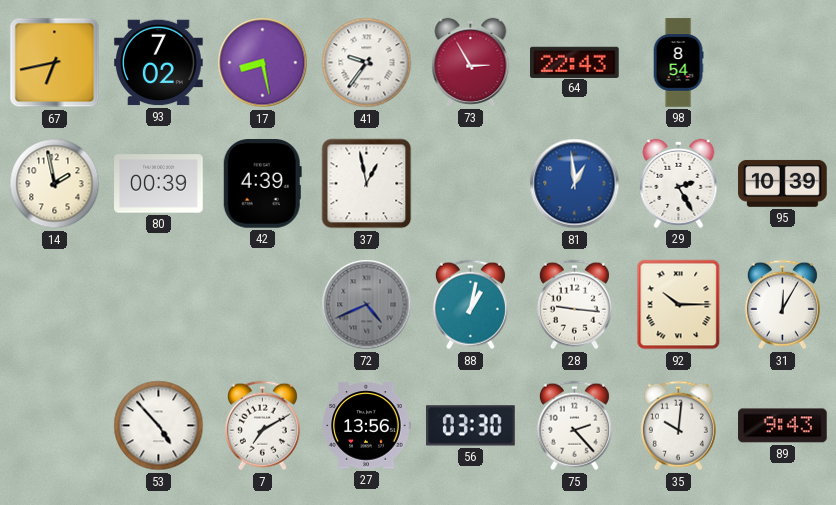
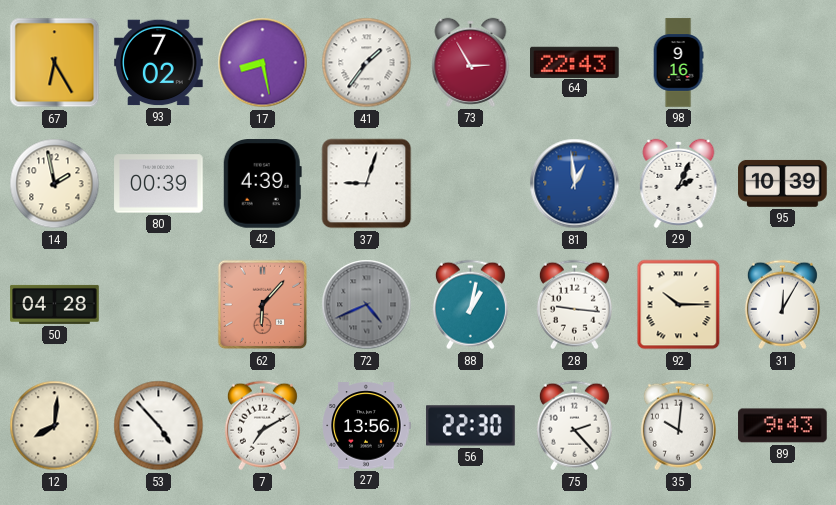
67: 6:43 -> 6:25 (55, 63)
41: 9:36 -> 1:36 (367, 63)
98: 8:54 -> 9:16 (678, 63)
37: 12:58 -> 9:03 (367, 184)
29: 2:25 -> 2:04 (679, 183)
50: none -> 04:28 (55, 304)
62: none -> 6:07 (263, 305)
12: none -> 8:01 (55, 426)
56: 03:30 -> 22:30 (471, 426)
